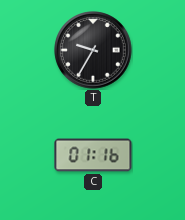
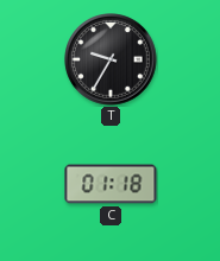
C: 01:16 -> 01:18 (111, 184)
